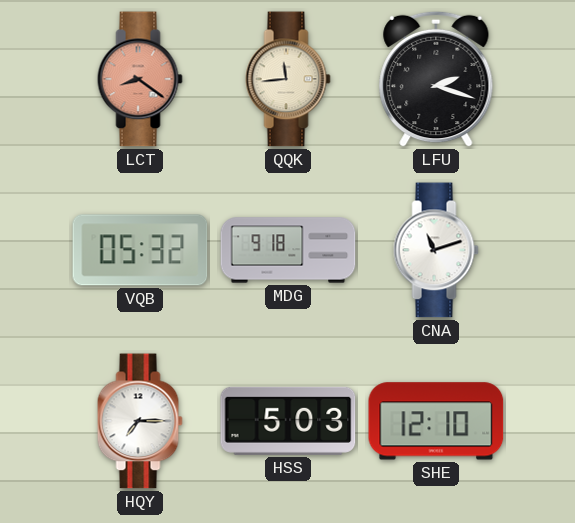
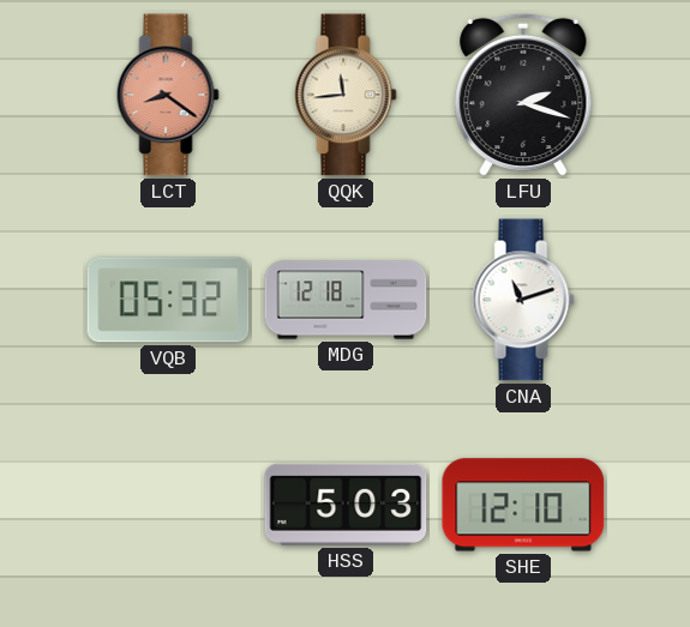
MDG: 9:18 -> 12:18 (346, 300)
HQY: 7:15 -> none (140, 421)
